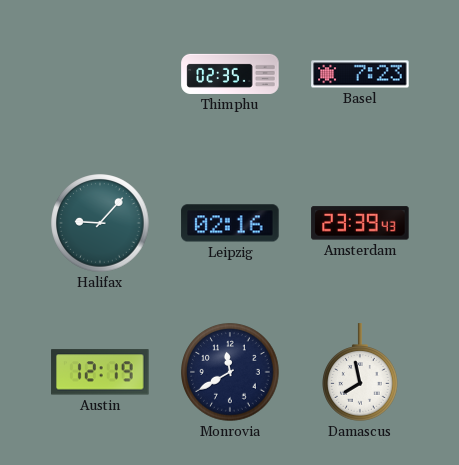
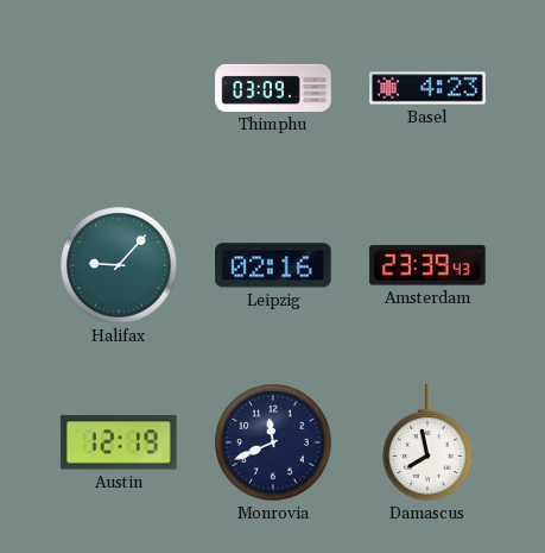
Thimphu: 02:35 -> 03:09 (273, 88)
Basel: 7:23 -> 4:23 (427, 88)
Monrovia: 11:40 -> 11:41 (273, 442)
